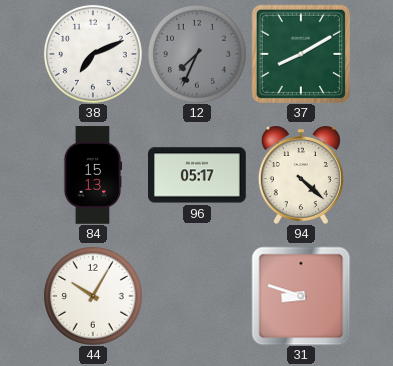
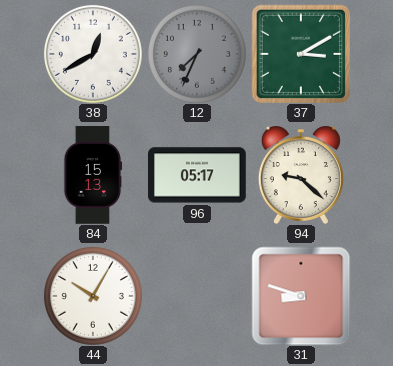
38: 7:11 -> 12:40 (93, 54)
37: 8:10 -> 3:10 (300, 53)
94: 4:22 -> 9:22 (301, 175)
